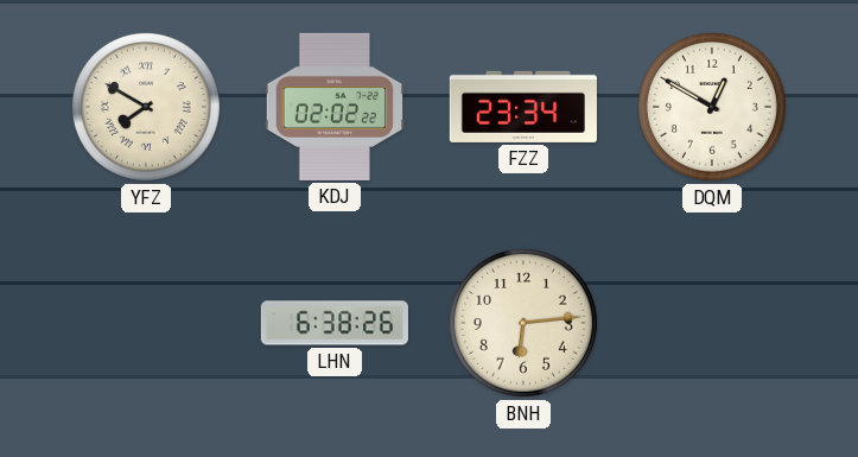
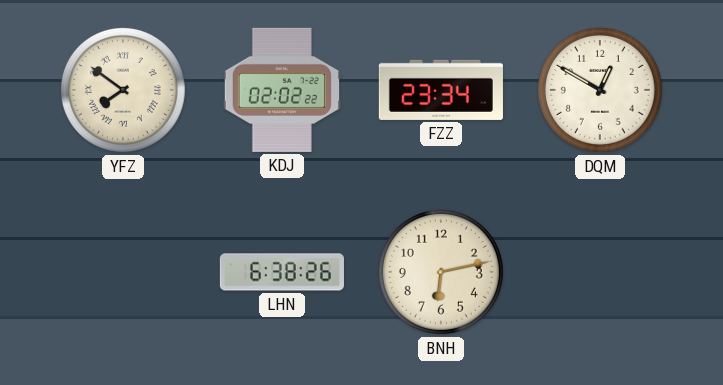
YFZ: 7:50 -> 7:51 (123, 90)
BNH: 6:14 -> 6:13 (441, 272)
